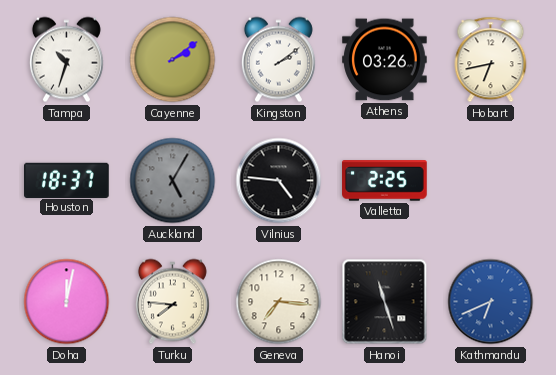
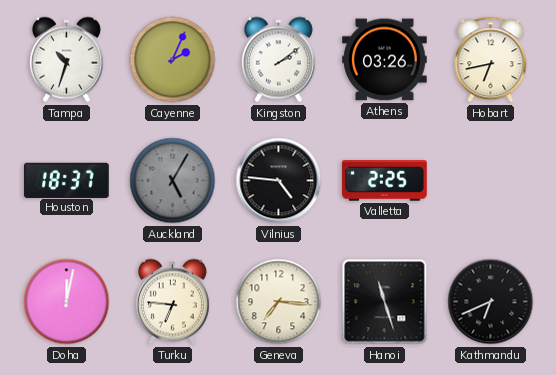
Cayenne: 2:09 -> 2:04 (173, 60)
Turku: 7:46 -> 6:46 (172, 302)
Kathmandu dial: blue -> black (491, 302)
